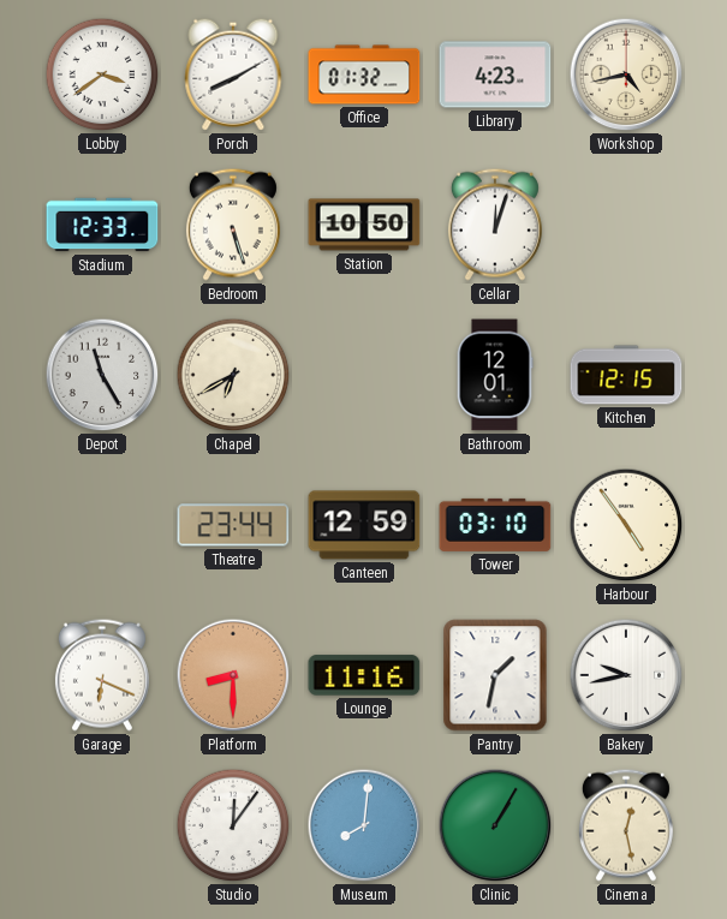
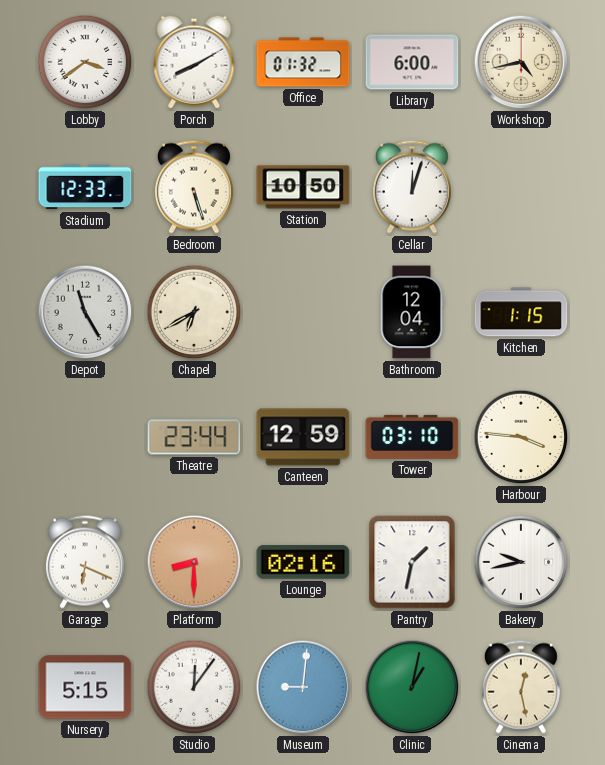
Library: 4:23 -> 6:00 (412, 62)
Bathroom: 12:01 -> 12:04 (412, 312)
Kitchen: 12:15 -> 1:15 (521, 312)
Harbour: 4:54 -> 3:46 (521, 437)
Lounge: 11:16 -> 02:16 (303, 562)
Nursery: none -> 5:15 (85, 687)
Museum: 8:01 -> 9:01 (303, 687)
Clinic: 1:05 -> 1:02 (412, 687)
